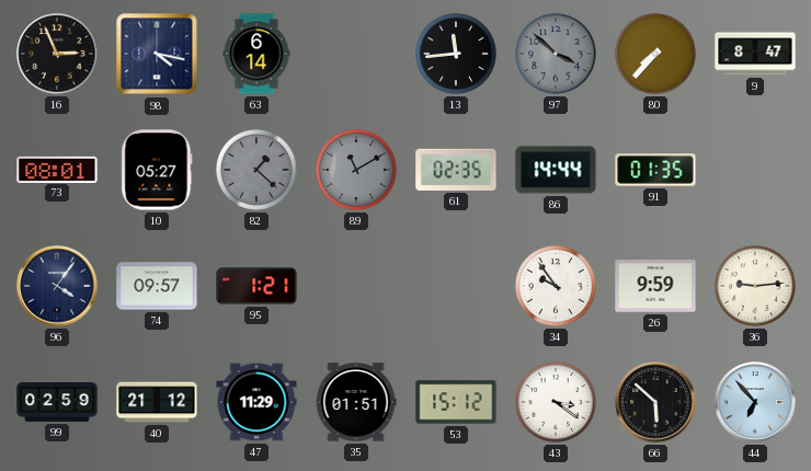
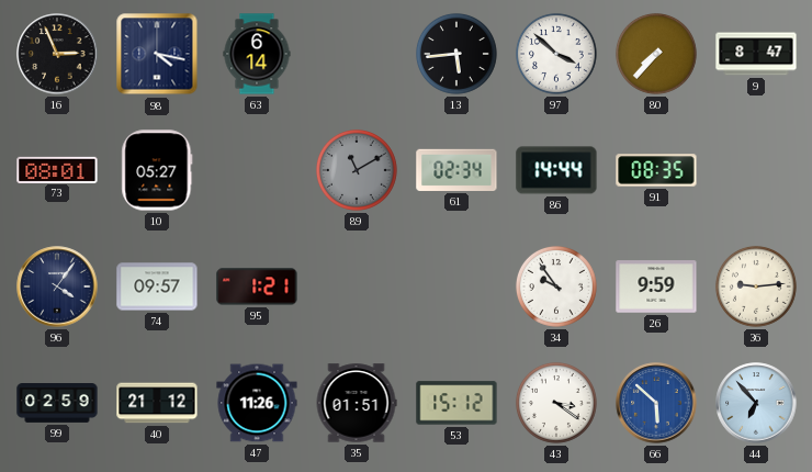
13: 11:44 -> 5:44 (456, 54)
97 dial: grey -> white (556, 54)
82: 1:22 -> none (256, 170)
61: 02:35 -> 02:34 (456, 170)
91: 01:35 -> 08:35 (656, 170)
47: 11:29 -> 11:26 (257, 403)
66 dial: black -> blue (656, 403)
